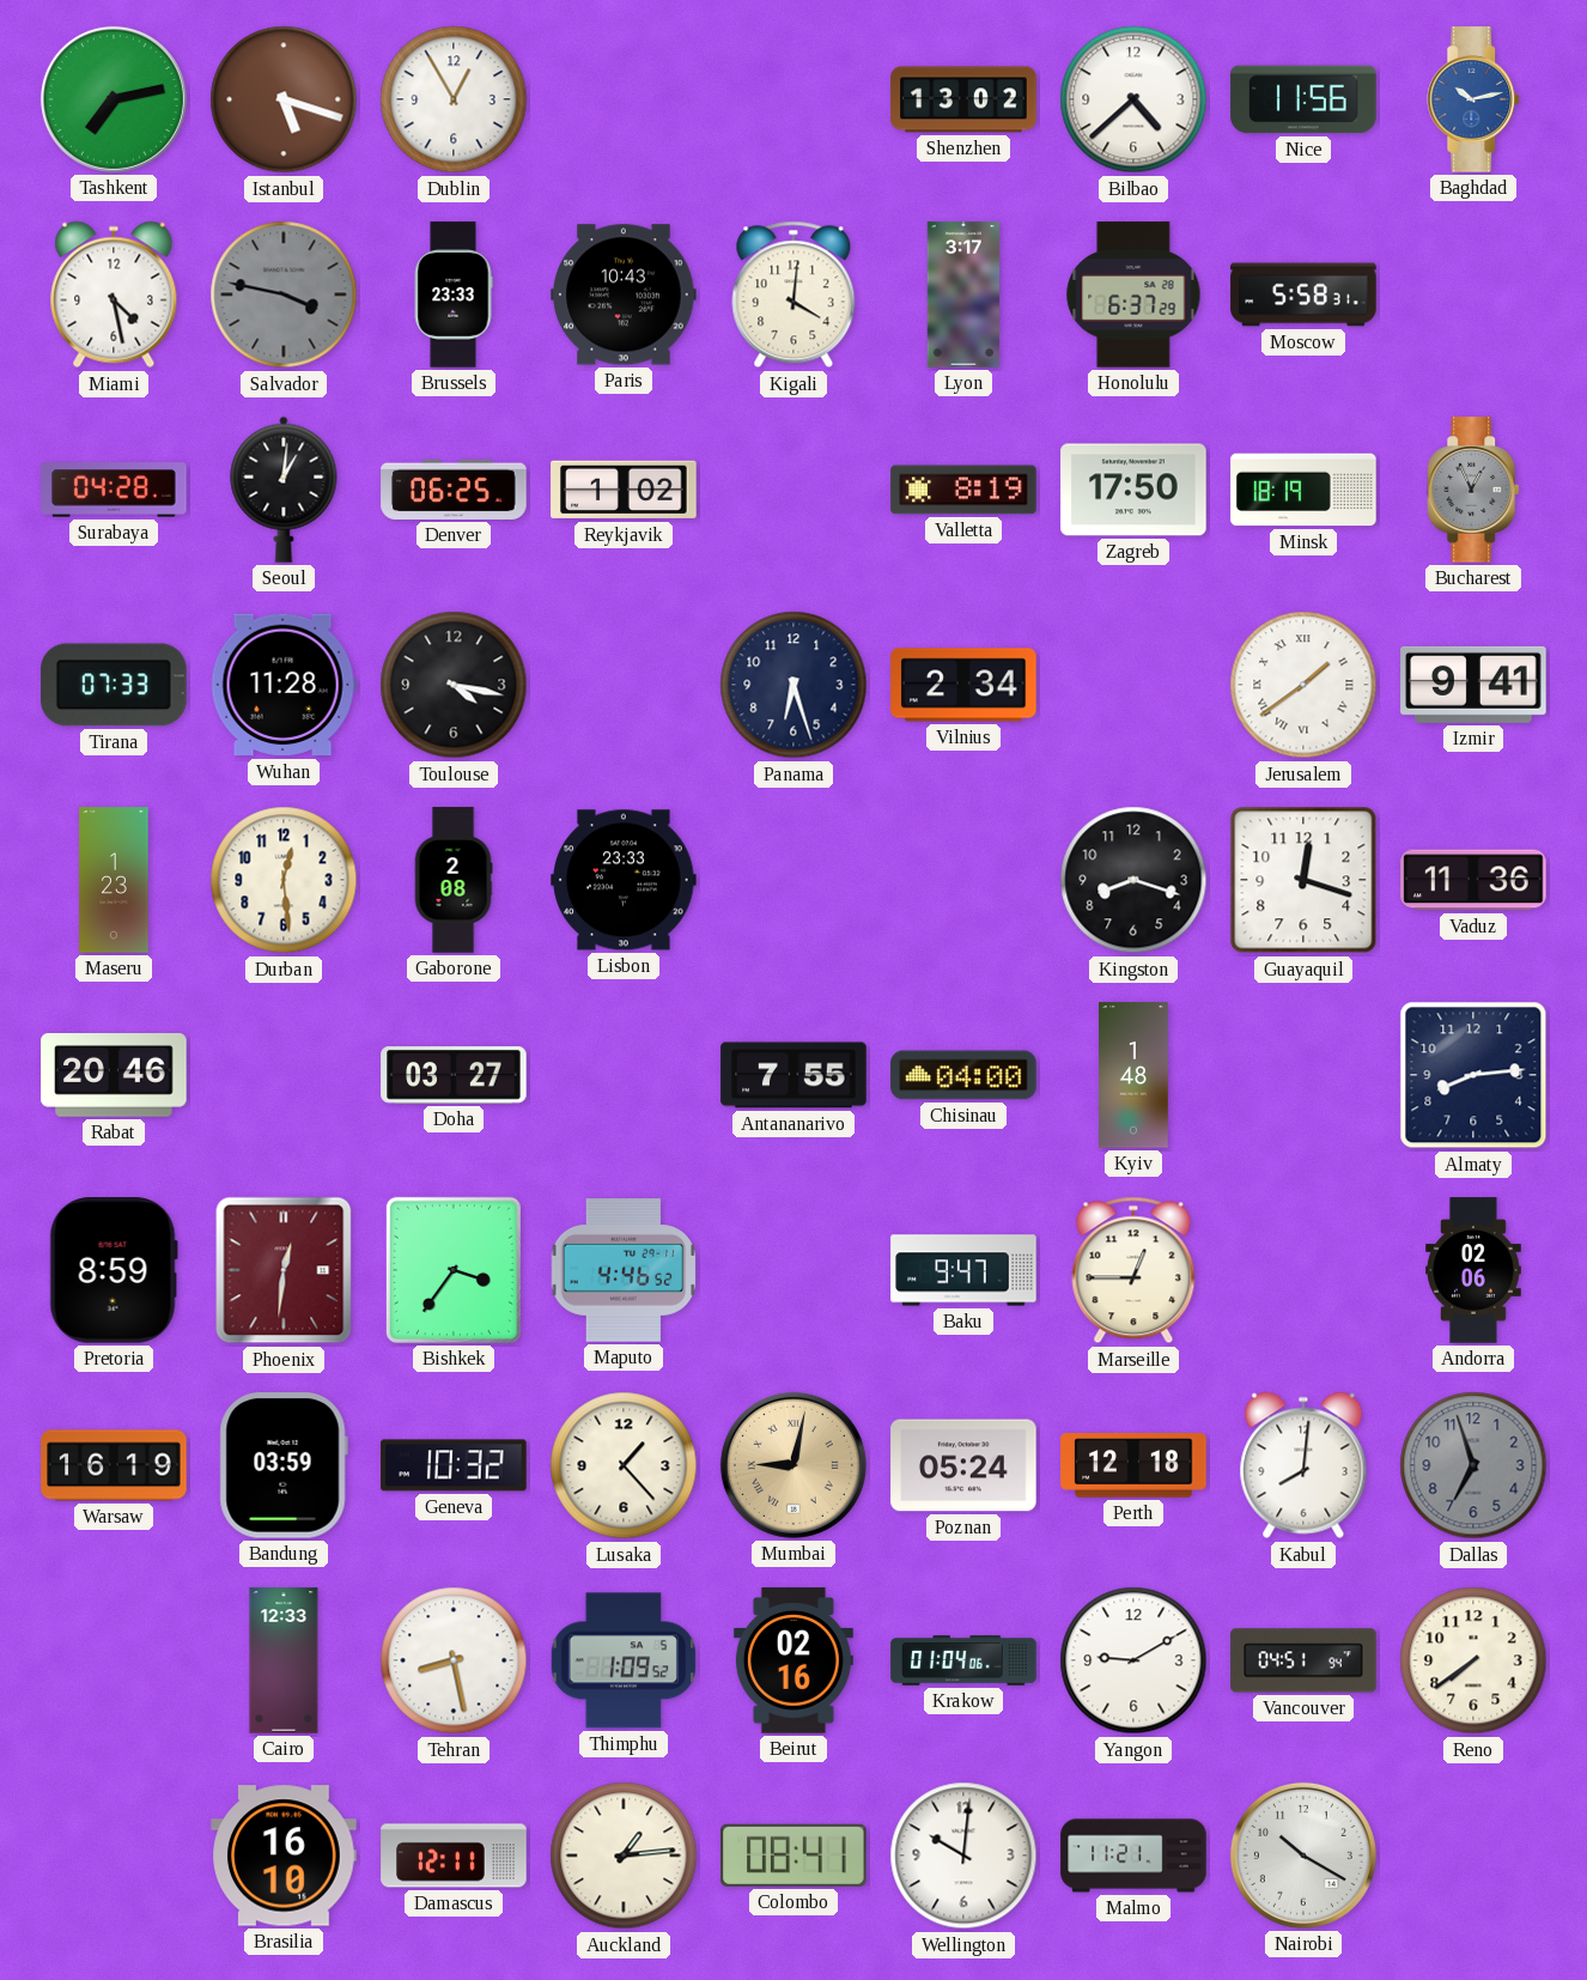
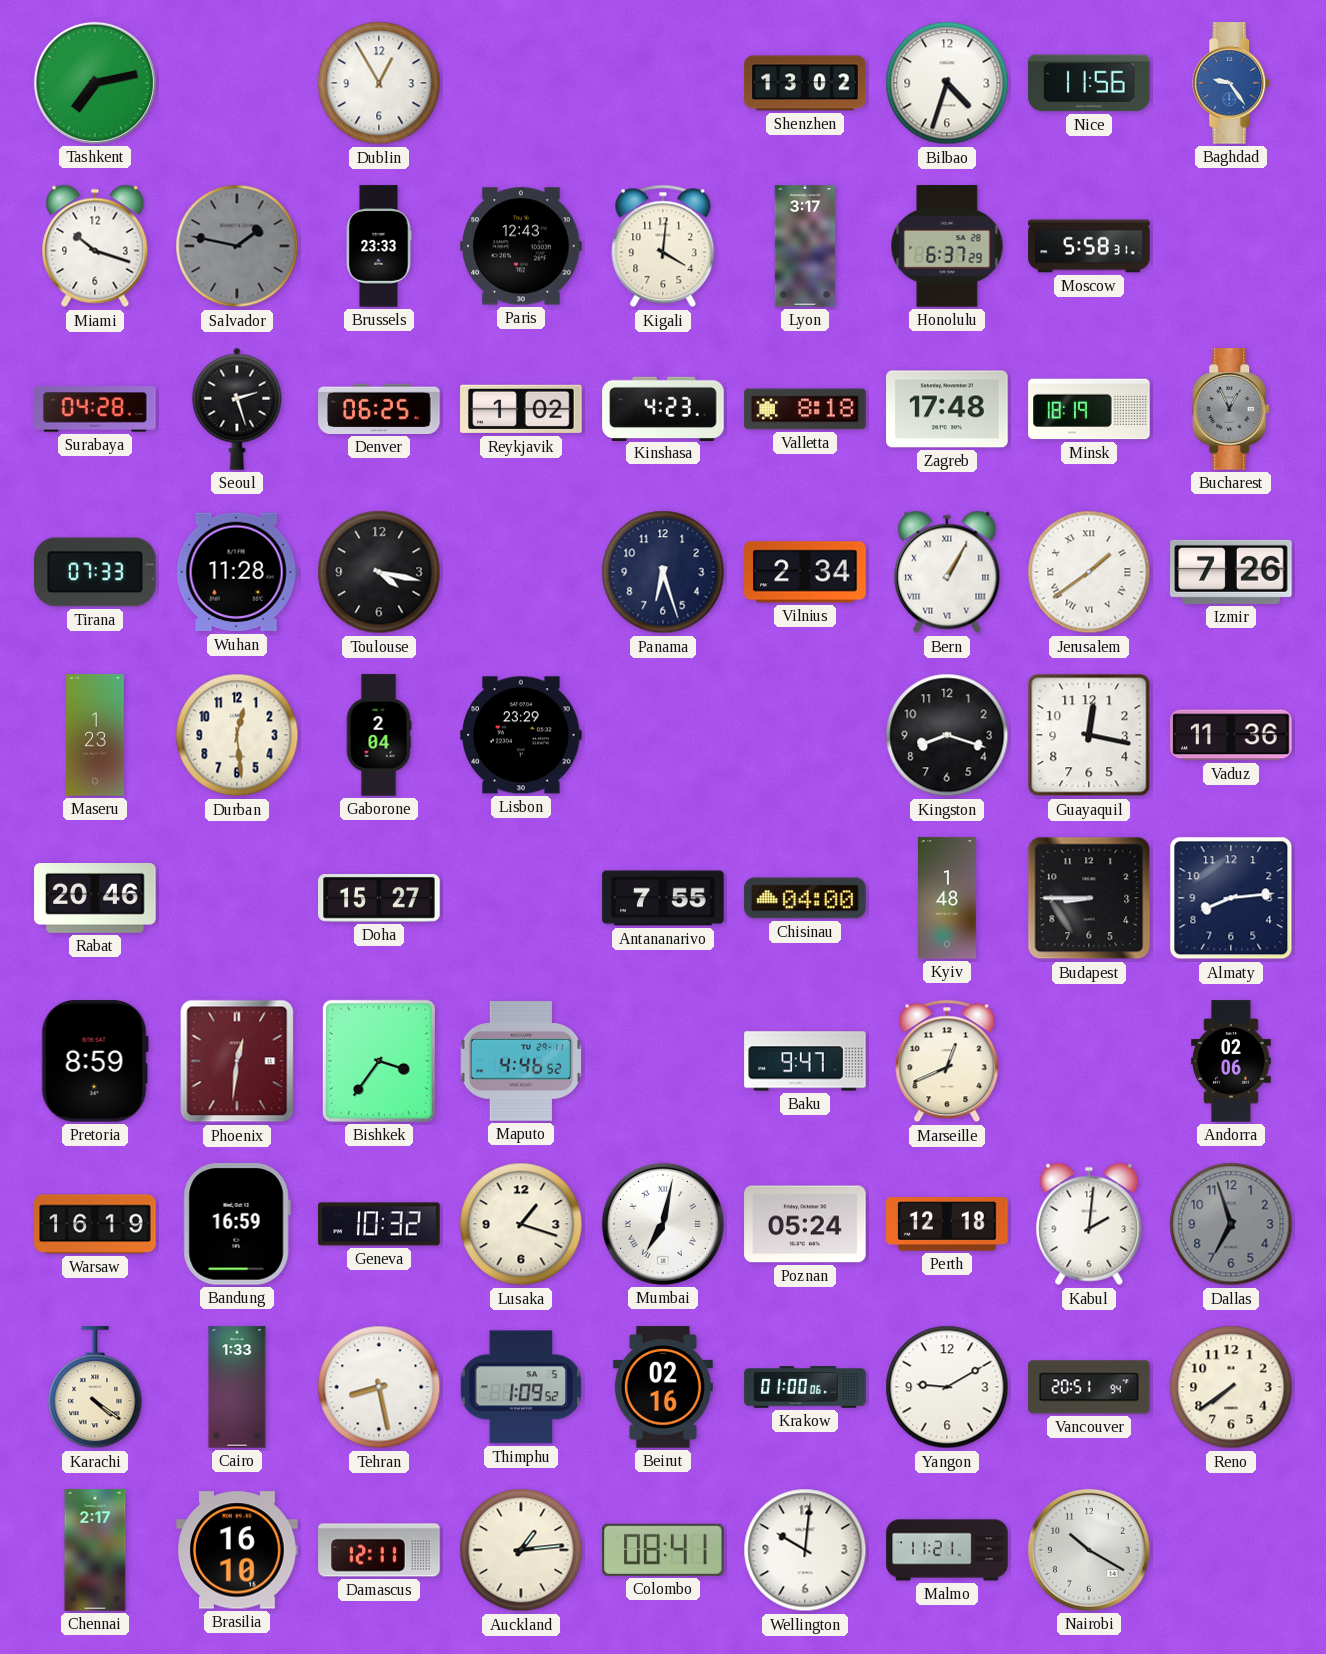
Istanbul: 5:18 -> none (284, 99)
Bilbao: 4:38 -> 4:33 (947, 83)
Baghdad: 10:13 -> 9:24 (1232, 83)
Miami: 4:28 -> 10:18 (95, 246)
Salvador: 3:47 -> 1:47 (237, 246)
Paris: 10:43 -> 12:43 (521, 246)
Seoul: 1:01 -> 2:27 (237, 409)
Kinshasa: none -> 4:23 (663, 408)
Valletta: 8:19 -> 8:18 (805, 409)
Zagreb: 17:50 -> 17:48 (947, 409)
Bern: none -> 1:05 (947, 572)
Izmir: 9:41 -> 7:26 (1231, 572)
Gaborone: 2:08 -> 2:04 (379, 735)
Lisbon: 23:33 -> 23:29 (521, 735)
Guayaquil: 12:18 -> 12:17 (1089, 735)
Doha: 03:27 -> 15:27 (379, 899)
Budapest: none -> 8:45 (1089, 898)
Marseille: 12:45 -> 12:41 (947, 1061)
Bandung: 03:59 -> 16:59 (237, 1224)
Lusaka: 1:23 -> 1:18 (521, 1224)
Mumbai: 9:02 -> 7:02 (663, 1224)
Mumbai dial: champagne -> white (663, 1224)
Kabul: 8:01 -> 2:01 (1089, 1224)
Karachi: none -> 4:21 (95, 1388)
Cairo: 12:33 -> 1:33 (237, 1387)
Krakow: 01:04 -> 01:00 (805, 1387)
Vancouver: 04:51 -> 20:51 (1089, 1387)
Chennai: none -> 2:17 (95, 1550)
